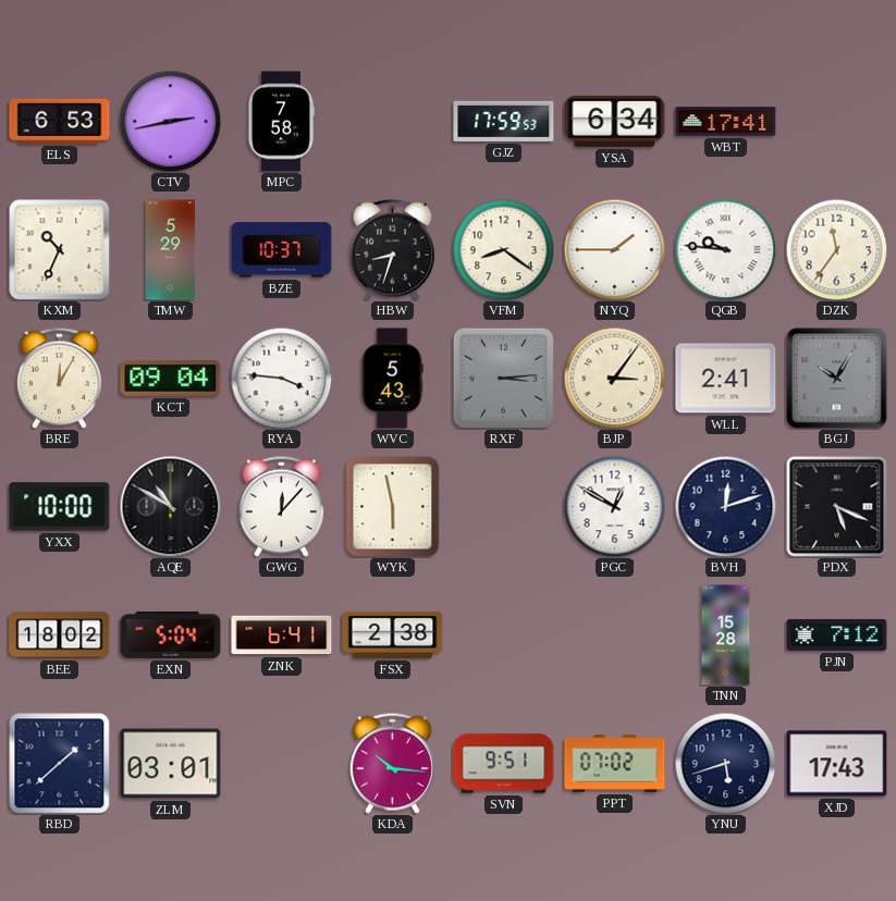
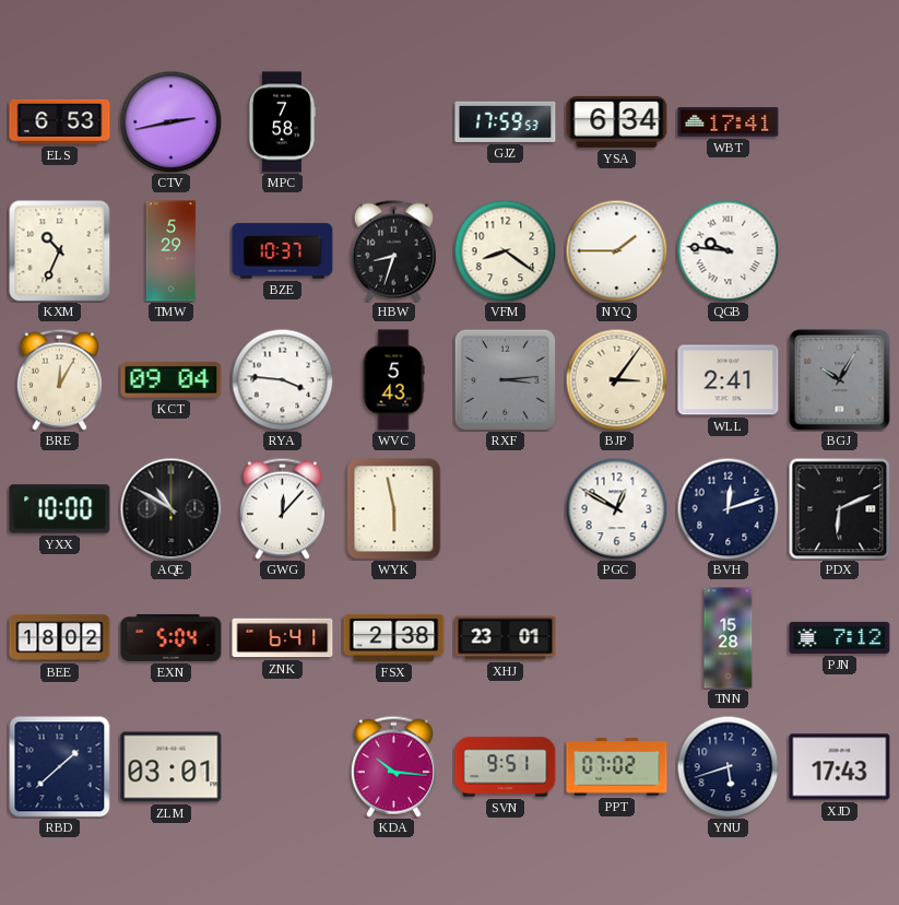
DZK: 11:36 -> none (836, 249)
PDX: 5:19 -> 6:11 (839, 508)
XHJ: none -> 23:01 (506, 638)
